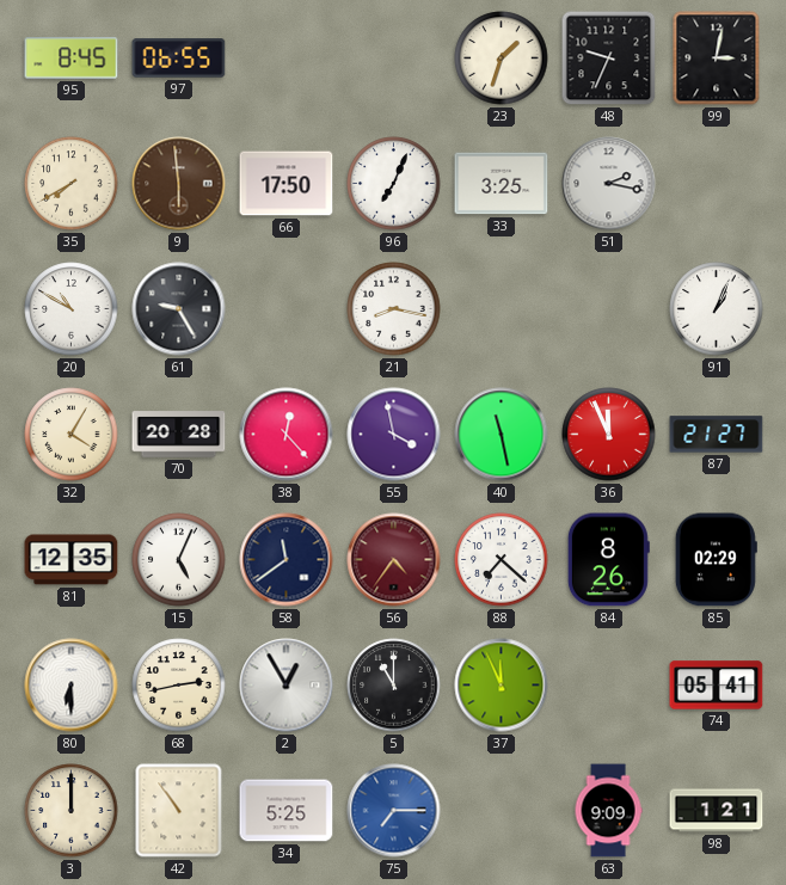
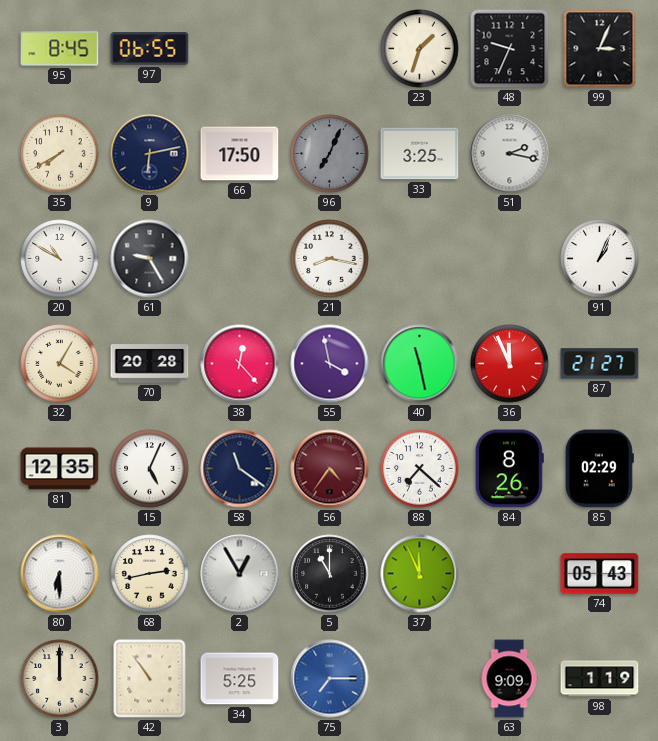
99: 3:02 -> 3:04 (600, 49)
9: 5:59 -> 6:13 (150, 154)
9 dial: brown -> navy (150, 154)
96 dial: white -> grey (330, 154)
58: 11:39 -> 11:21 (240, 469)
74: 05:41 -> 05:43 (600, 574)
98: 1:21 -> 1:19 (600, 679)
